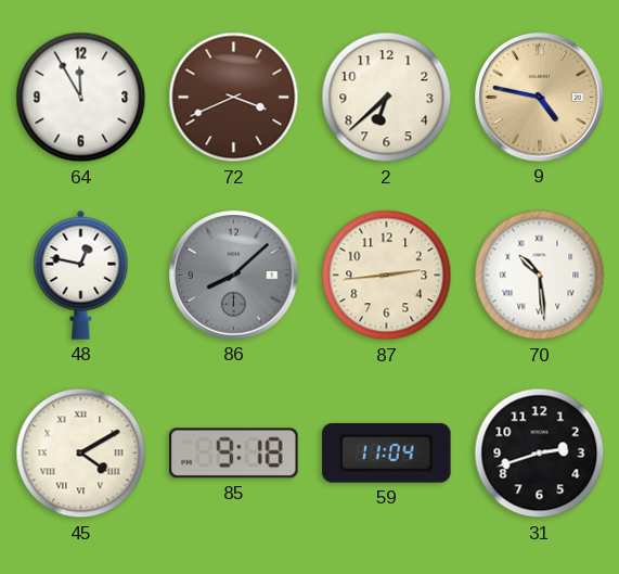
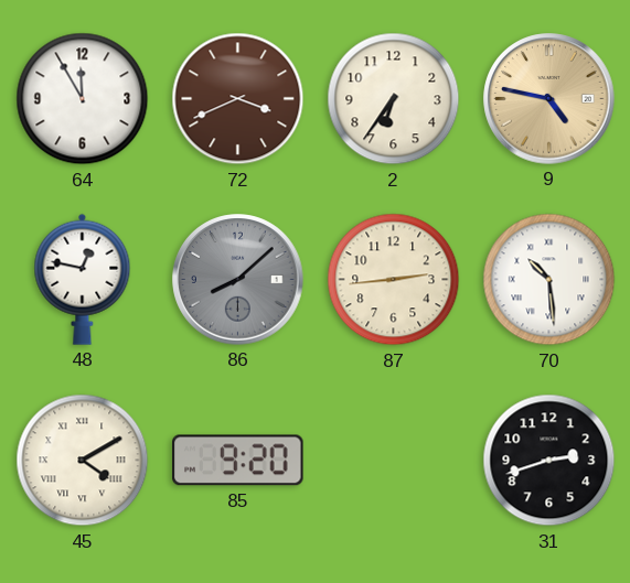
2: 6:38 -> 6:36 (394, 99)
85: 9:18 -> 9:20 (238, 461)
59: 11:04 -> none (387, 452)
